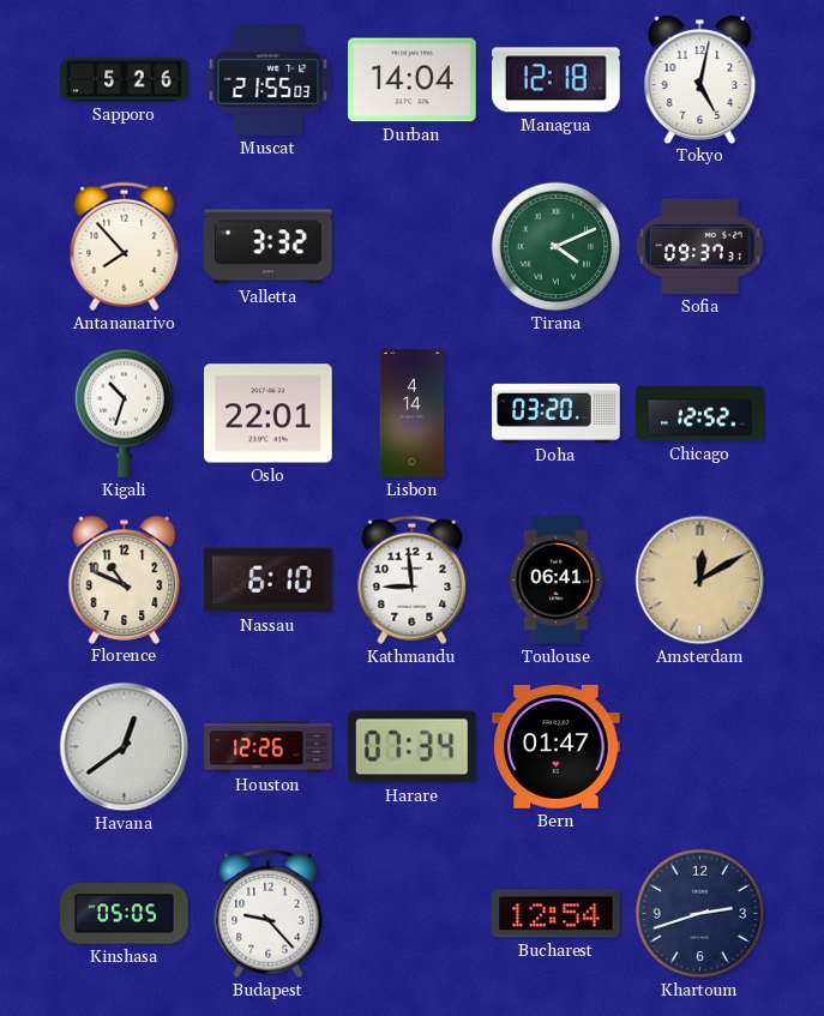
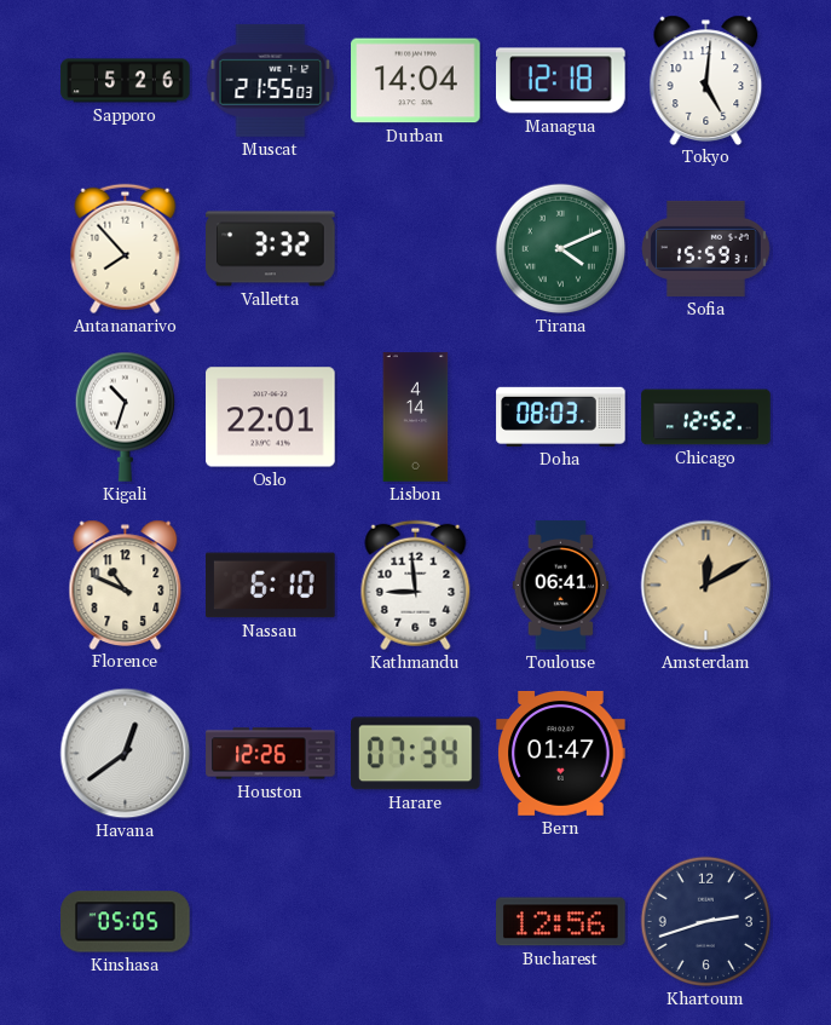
Tokyo: 5:02 -> 5:01 (706, 80)
Sofia: 09:37 -> 15:59 (706, 248)
Doha: 03:20 -> 08:03 (561, 416)
Budapest: 9:23 -> none (269, 914)
Bucharest: 12:54 -> 12:56 (561, 922)
